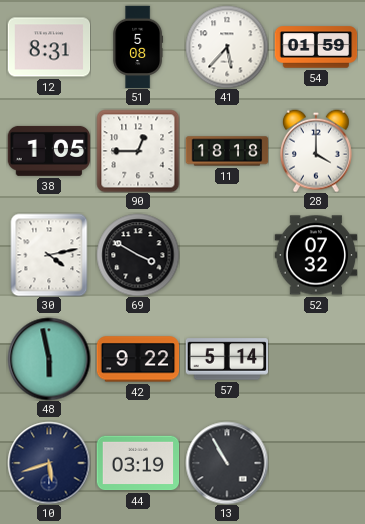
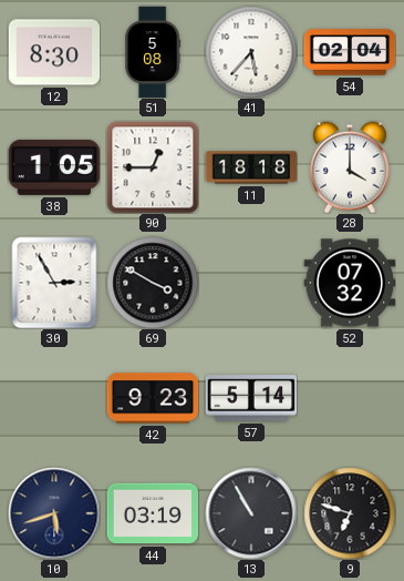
12: 8:31 -> 8:30 (54, 52)
54: 01:59 -> 02:04 (350, 52)
30: 4:13 -> 2:55 (54, 283)
48: 5:58 -> none (49, 359)
42: 9:22 -> 9:23 (153, 398)
9: none -> 6:48 (350, 513)
